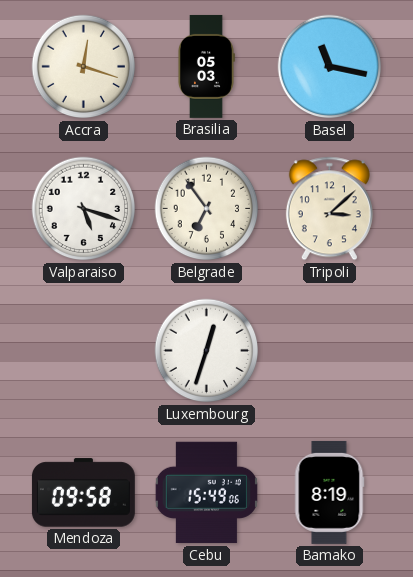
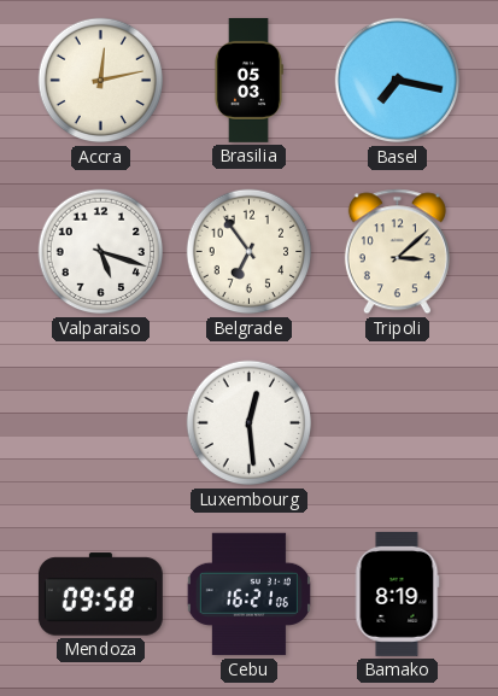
Accra: 12:18 -> 12:13 (101, 81)
Basel: 11:17 -> 7:17 (398, 81)
Luxembourg: 12:33 -> 12:29 (250, 423)
Cebu: 15:49 -> 16:21 (248, 595)
